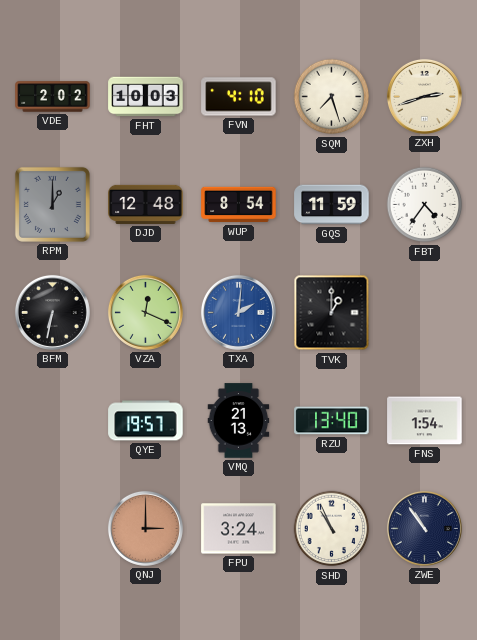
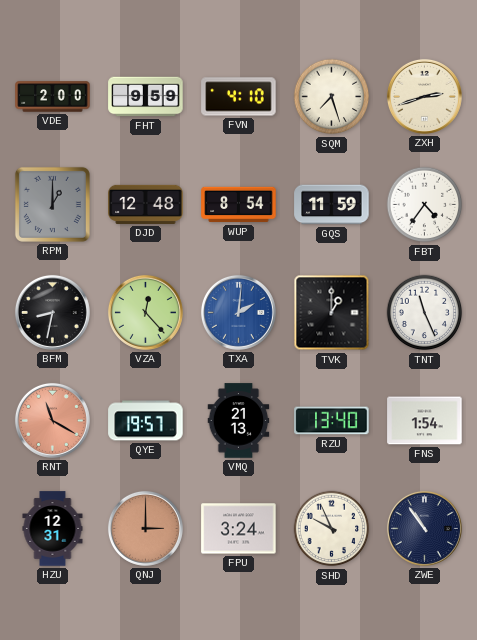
VDE: 2:02 -> 2:00 (53, 97)
FHT: 10:03 -> 9:59 (146, 97)
BFM: 6:32 -> 8:32 (52, 312)
VZA: 12:19 -> 12:23 (145, 312)
TNT: none -> 11:26 (425, 313)
RNT: none -> 11:20 (52, 420)
HZU: none -> 12:31 (53, 529)
SHD: 10:56 -> 9:56 (332, 529)
